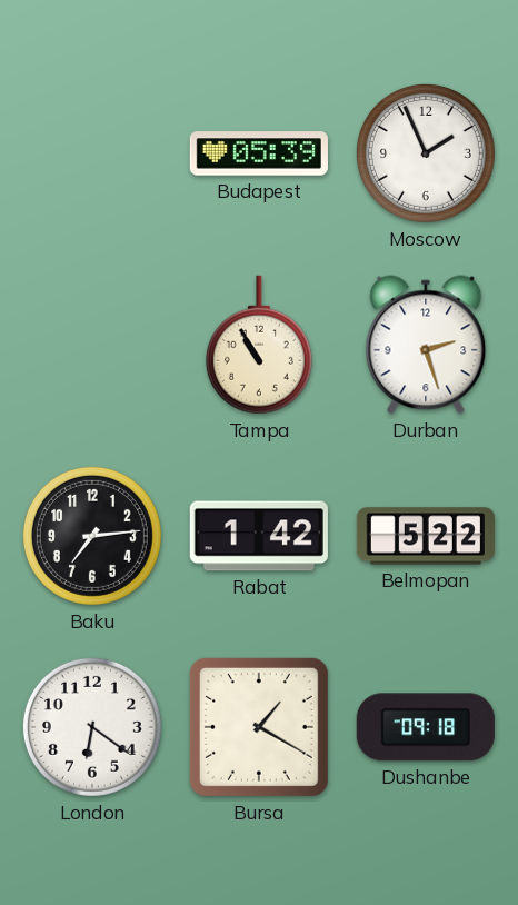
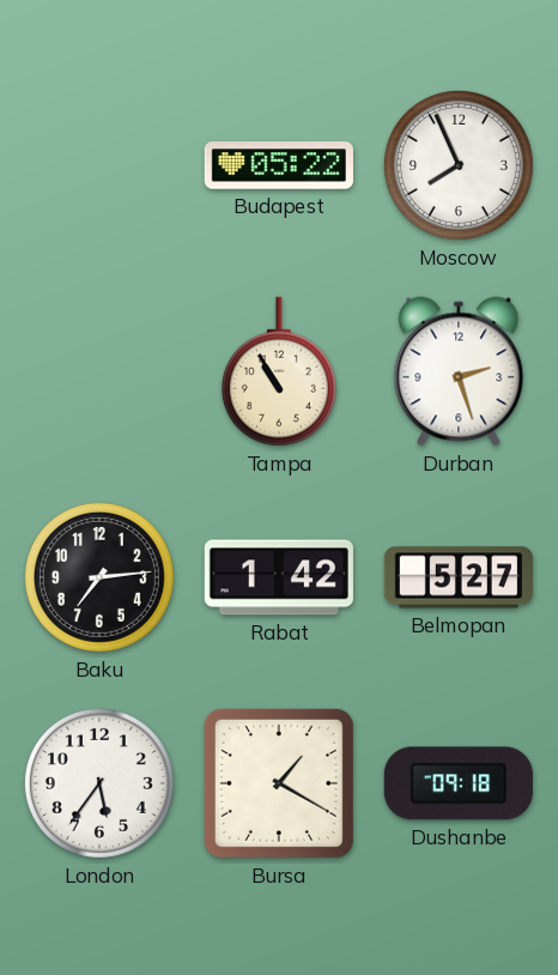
Budapest: 05:39 -> 05:22 (279, 165)
Moscow: 1:56 -> 7:56 (459, 165)
Belmopan: 5:22 -> 5:27 (459, 577)
London: 6:21 -> 5:36 (99, 783)
